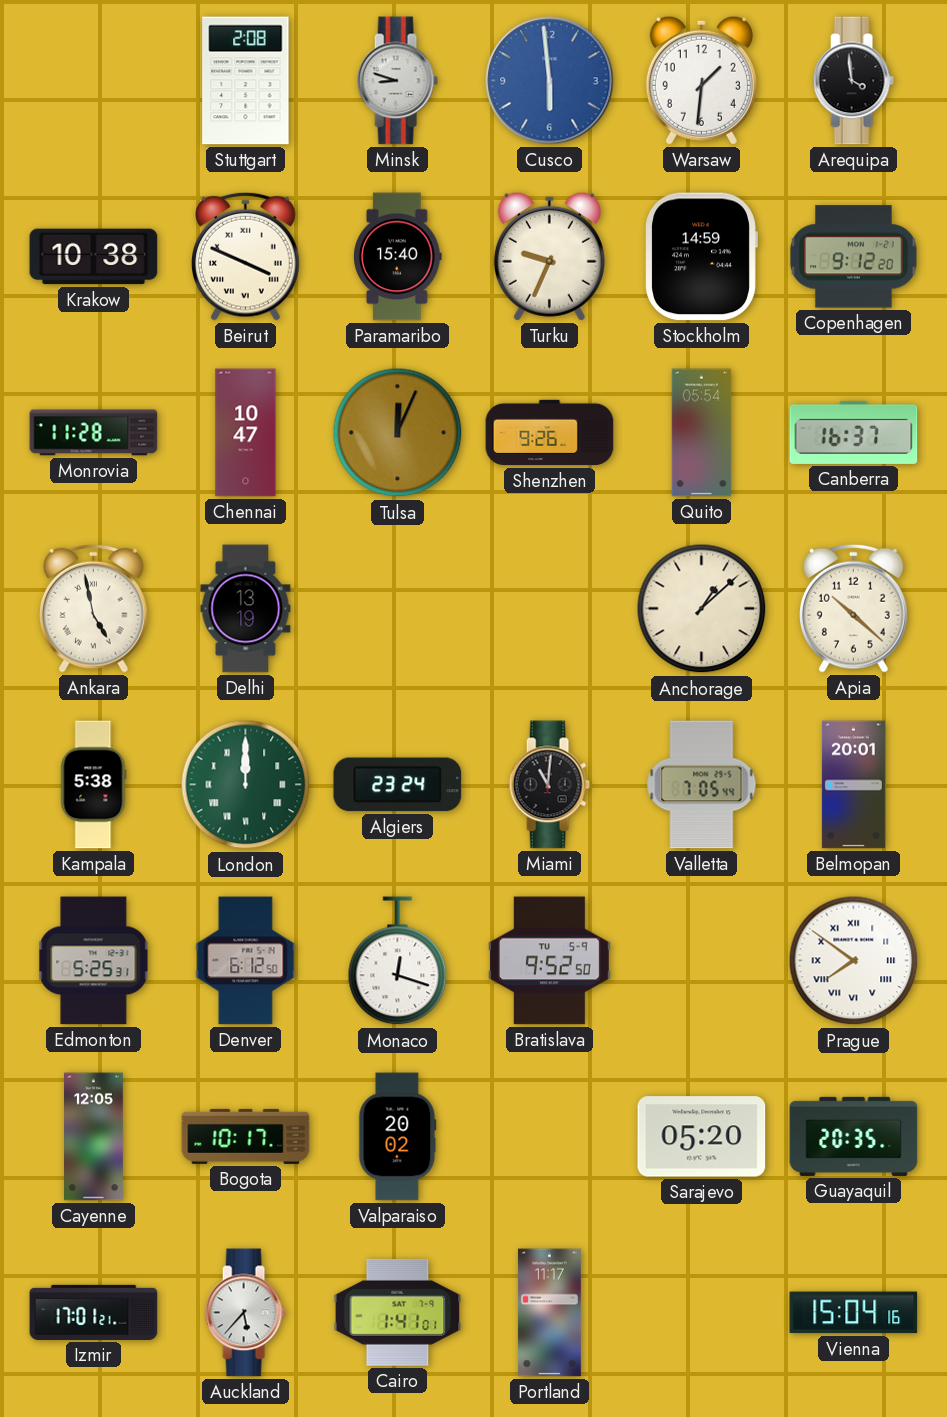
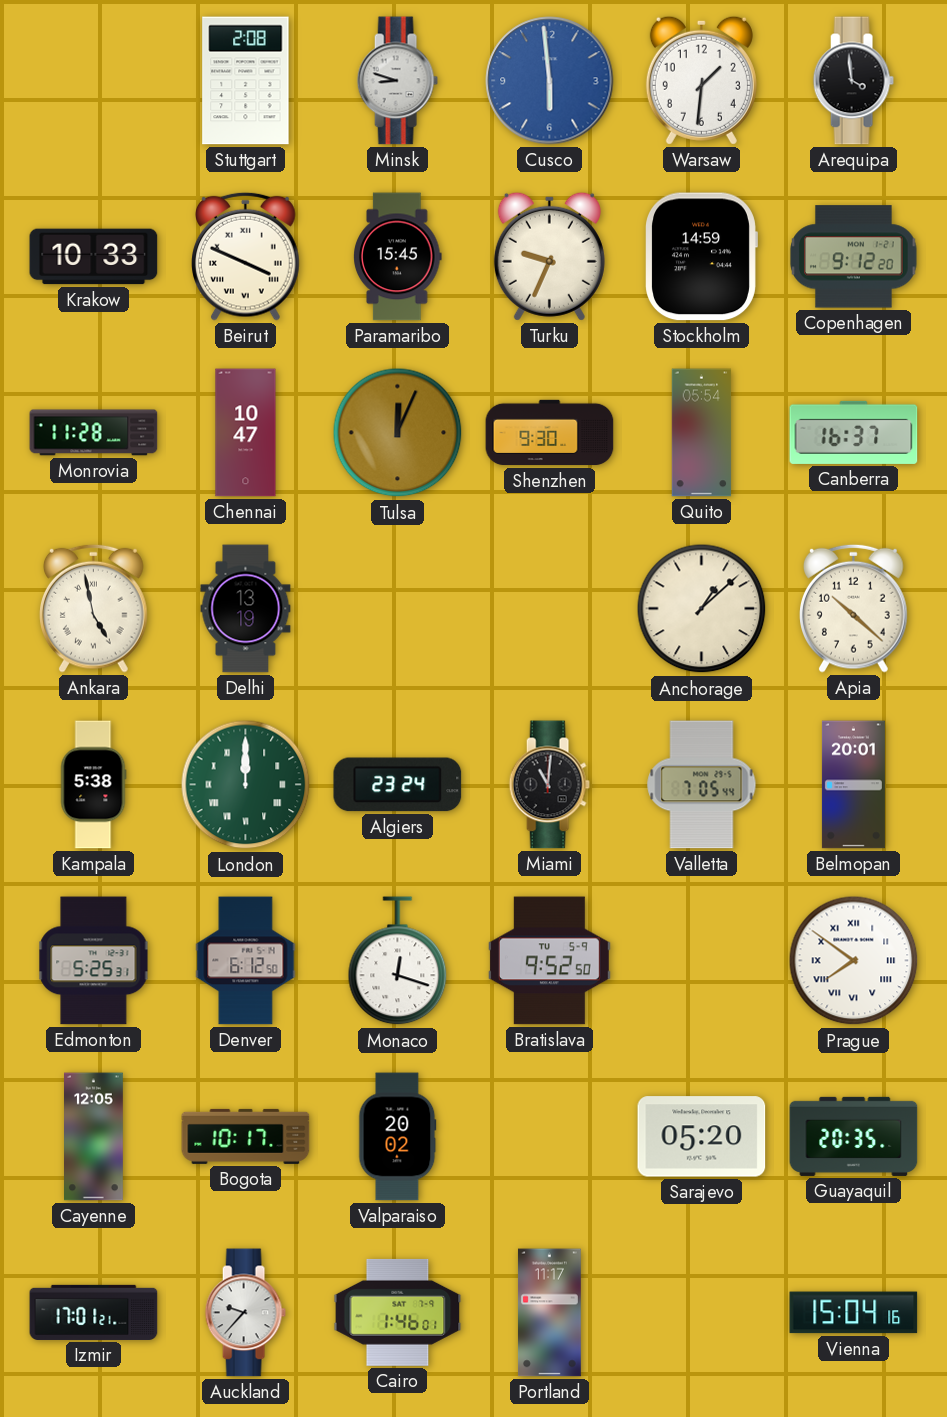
Krakow: 10:38 -> 10:33 (94, 257)
Paramaribo: 15:40 -> 15:45 (398, 257)
Shenzhen: 9:26 -> 9:30 (550, 433)
Auckland: 5:37 -> 9:37 (245, 1313)
Cairo: 1:41 -> 1:46 (398, 1312)
